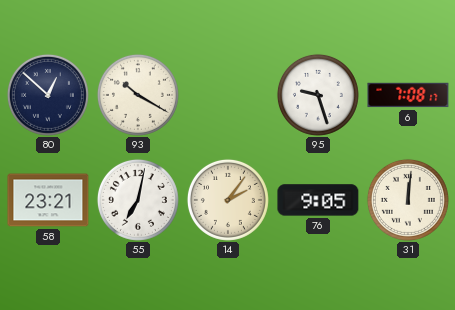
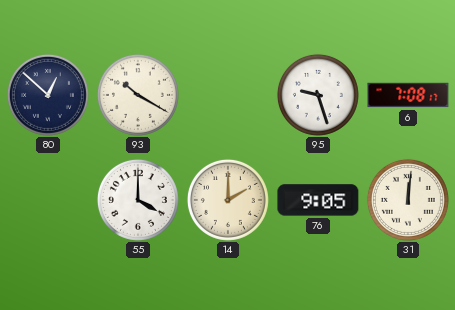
58: 23:21 -> none (48, 200)
55: 7:02 -> 4:00 (138, 200)
14: 2:06 -> 2:00 (228, 200)
